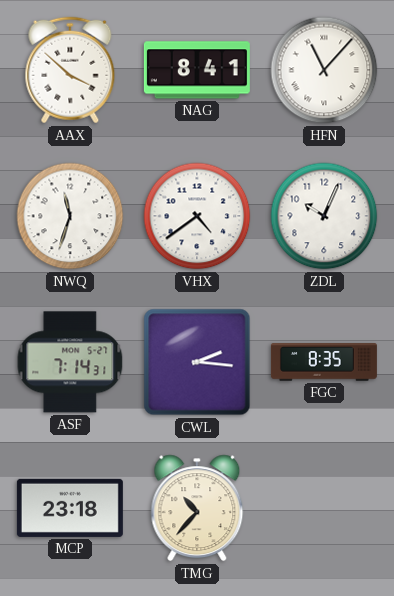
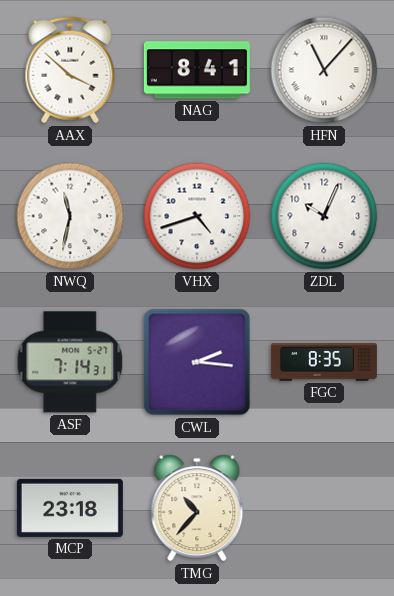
NWQ: 11:33 -> 11:32 (70, 216)
VHX: 4:39 -> 4:42 (197, 216)
